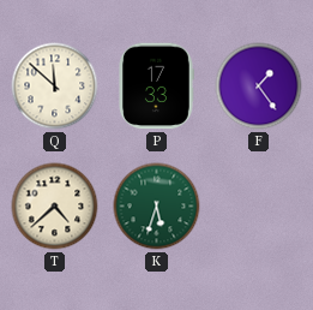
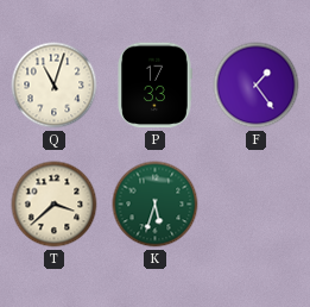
Q: 11:52 -> 11:03 (55, 86)
T: 4:38 -> 3:38 (55, 205)
